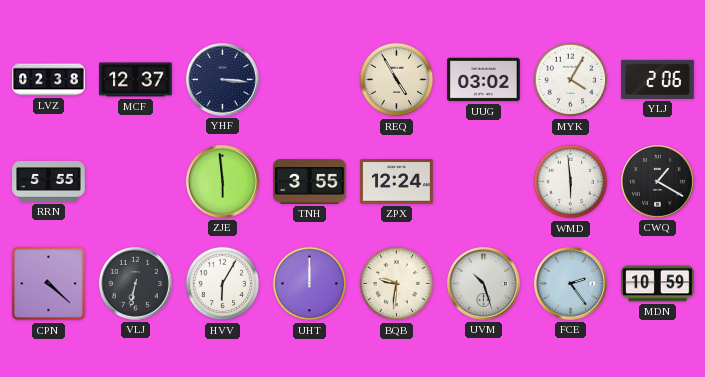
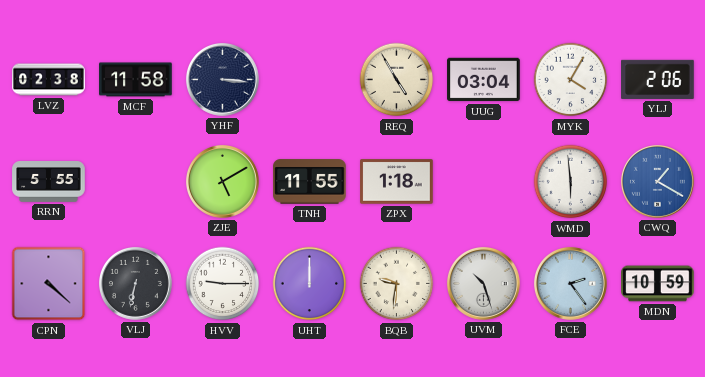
MCF: 12:37 -> 11:58 (136, 80)
UUG: 03:02 -> 03:04 (484, 80)
ZJE: 5:59 -> 5:10 (222, 181)
TNH: 3:55 -> 11:55 (310, 182)
ZPX: 12:24 -> 1:18 (397, 182)
CWQ dial: black -> blue (657, 181)
HVV: 6:05 -> 9:15 (223, 284)
